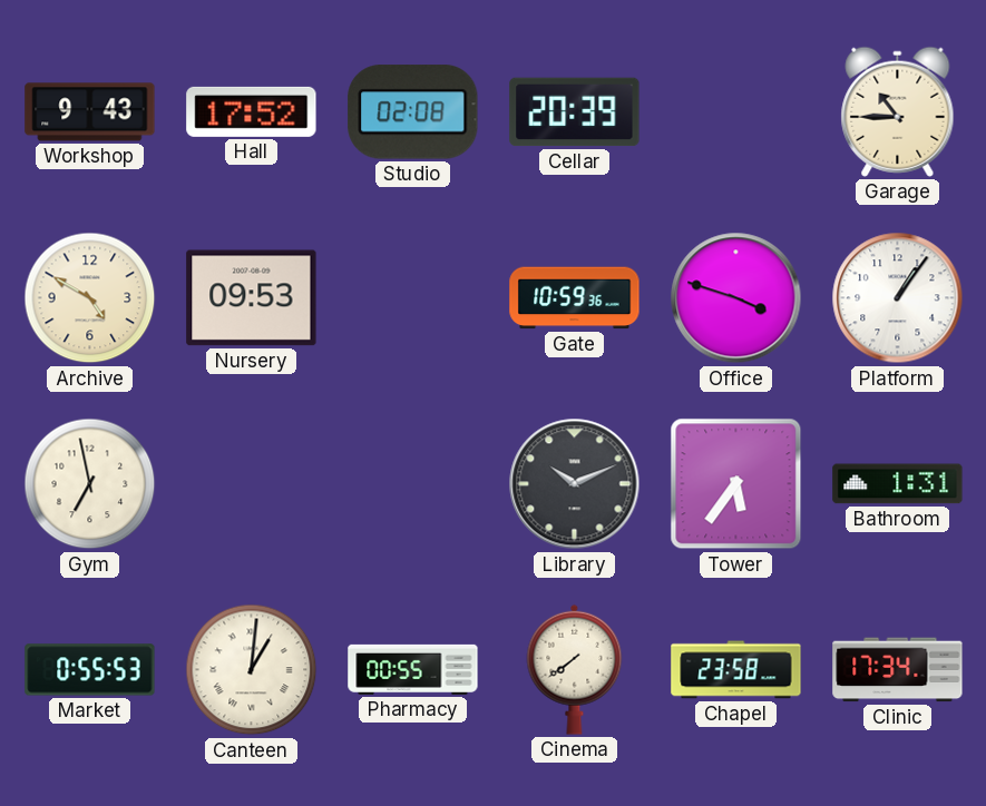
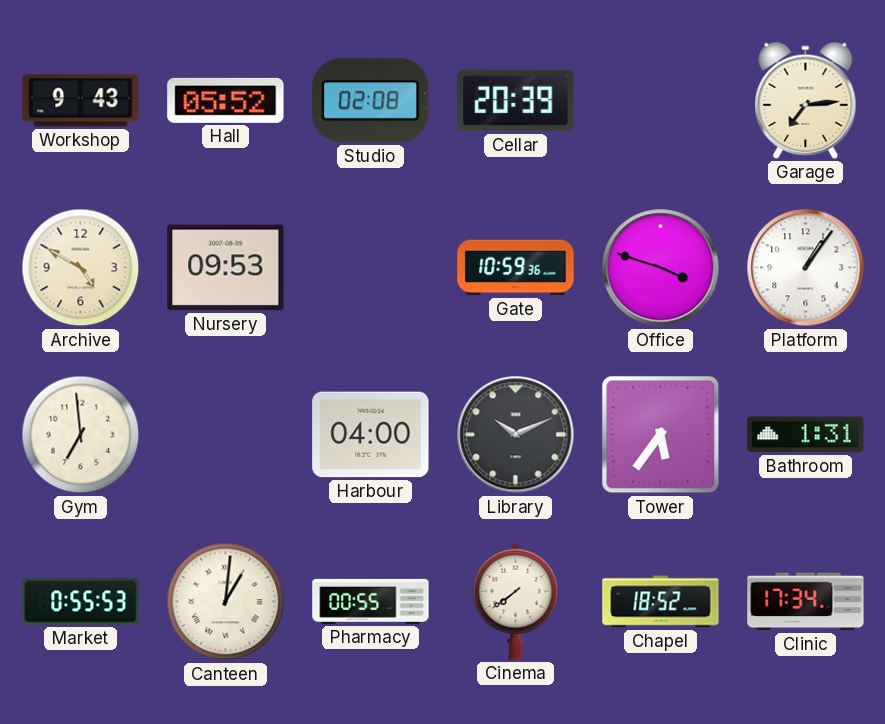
Hall: 17:52 -> 05:52 (226, 100)
Garage: 10:45 -> 7:14 (806, 100)
Gym: 6:58 -> 6:59 (81, 435)
Harbour: none -> 04:00 (371, 435)
Chapel: 23:58 -> 18:52 (661, 602)
